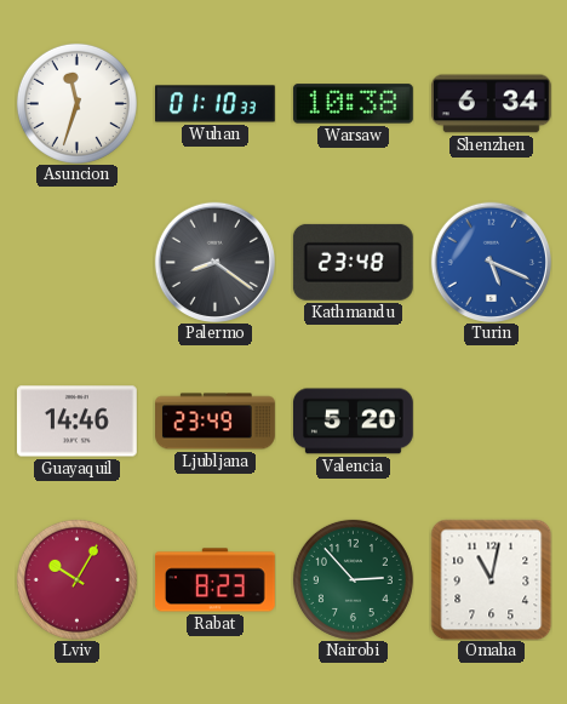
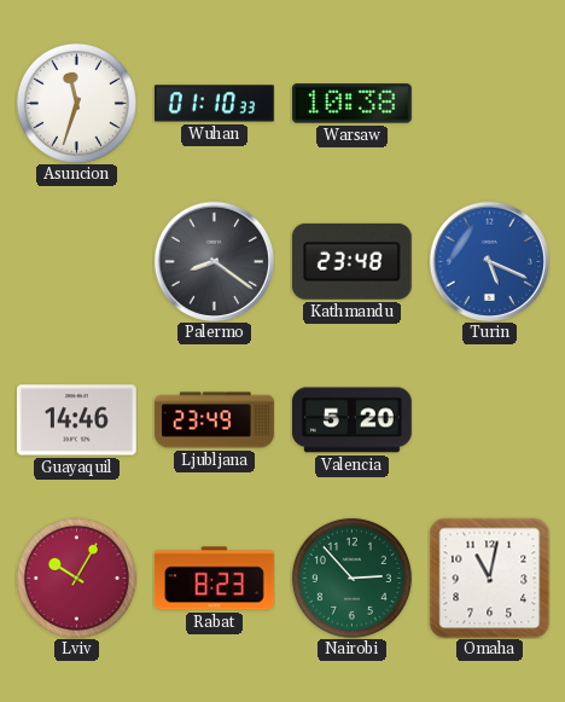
Shenzhen: 6:34 -> none (491, 104)
